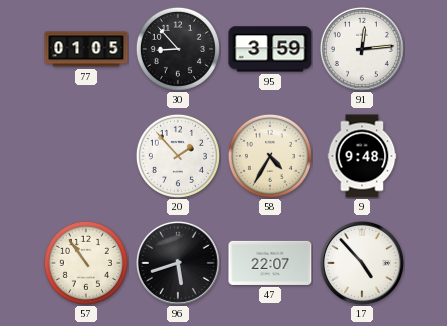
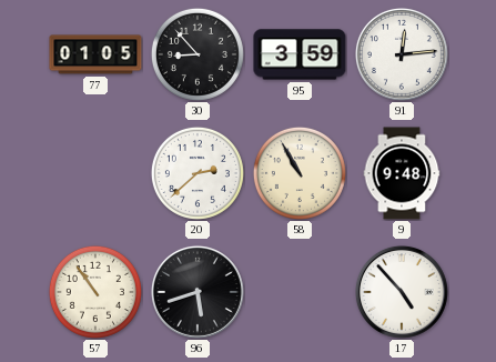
20: 1:53 -> 2:38 (198, 173)
58: 4:35 -> 10:55 (300, 173)
47: 22:07 -> none (270, 263)
